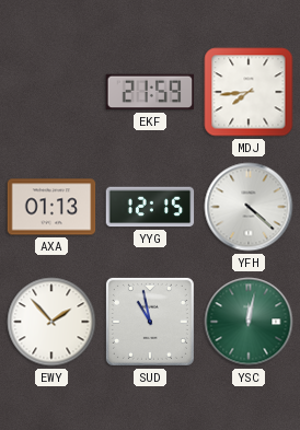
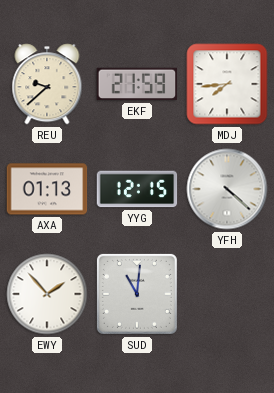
REU: none -> 9:38 (47, 84)
SUD: 10:58 -> 11:01 (137, 294)
YSC: 12:02 -> none (249, 322)
